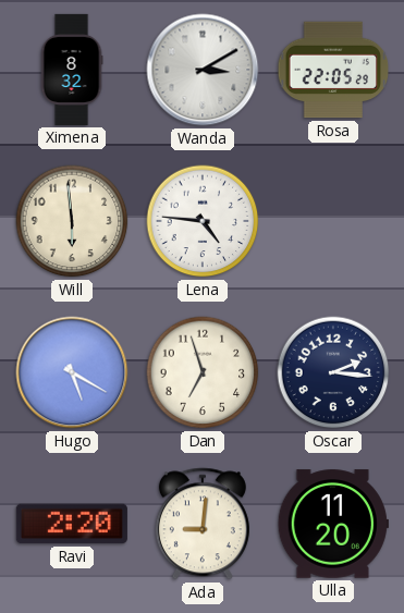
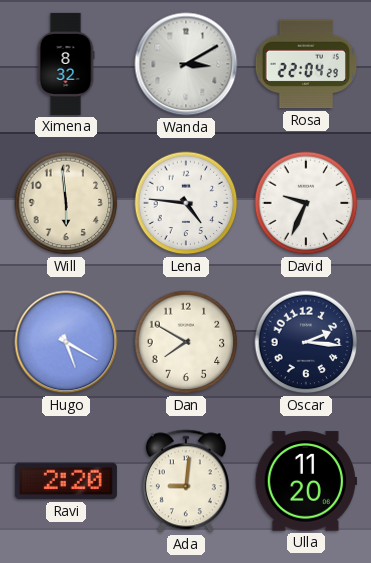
Rosa: 22:05 -> 22:04 (306, 64)
David: none -> 9:34 (306, 203)
Dan: 6:57 -> 7:50 (186, 342)
